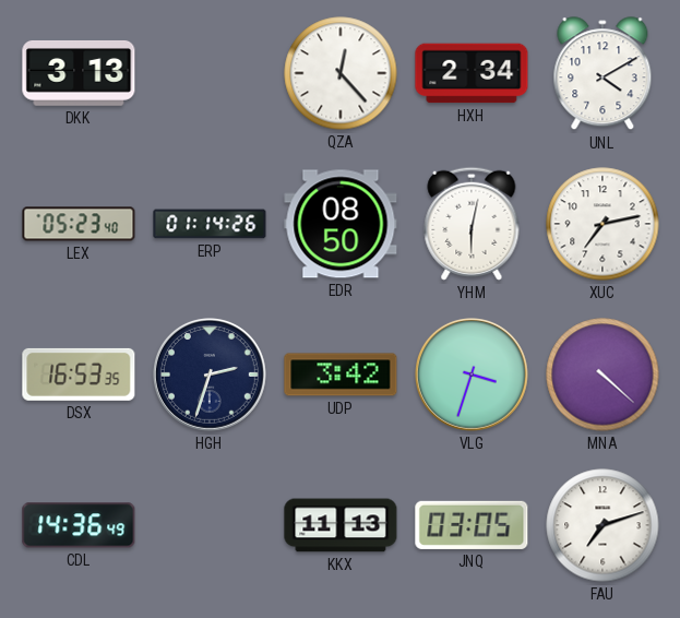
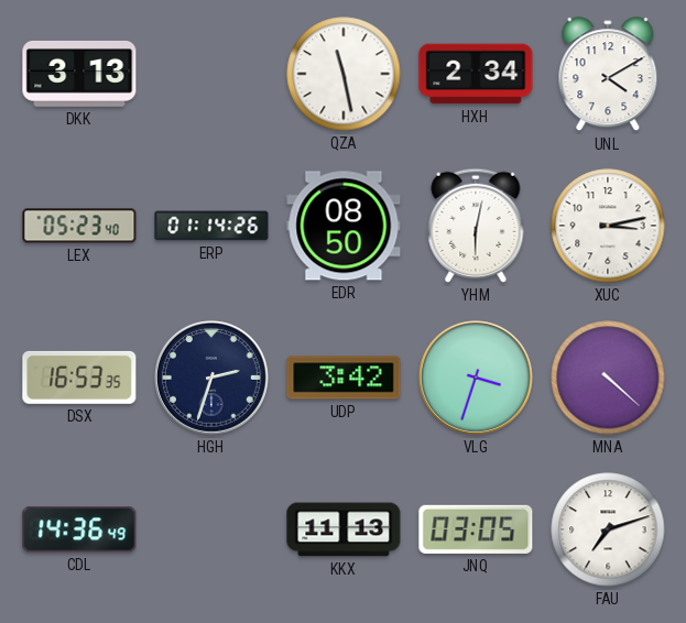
QZA: 12:23 -> 11:28 (344, 74)
XUC: 7:13 -> 3:13 (608, 226)
